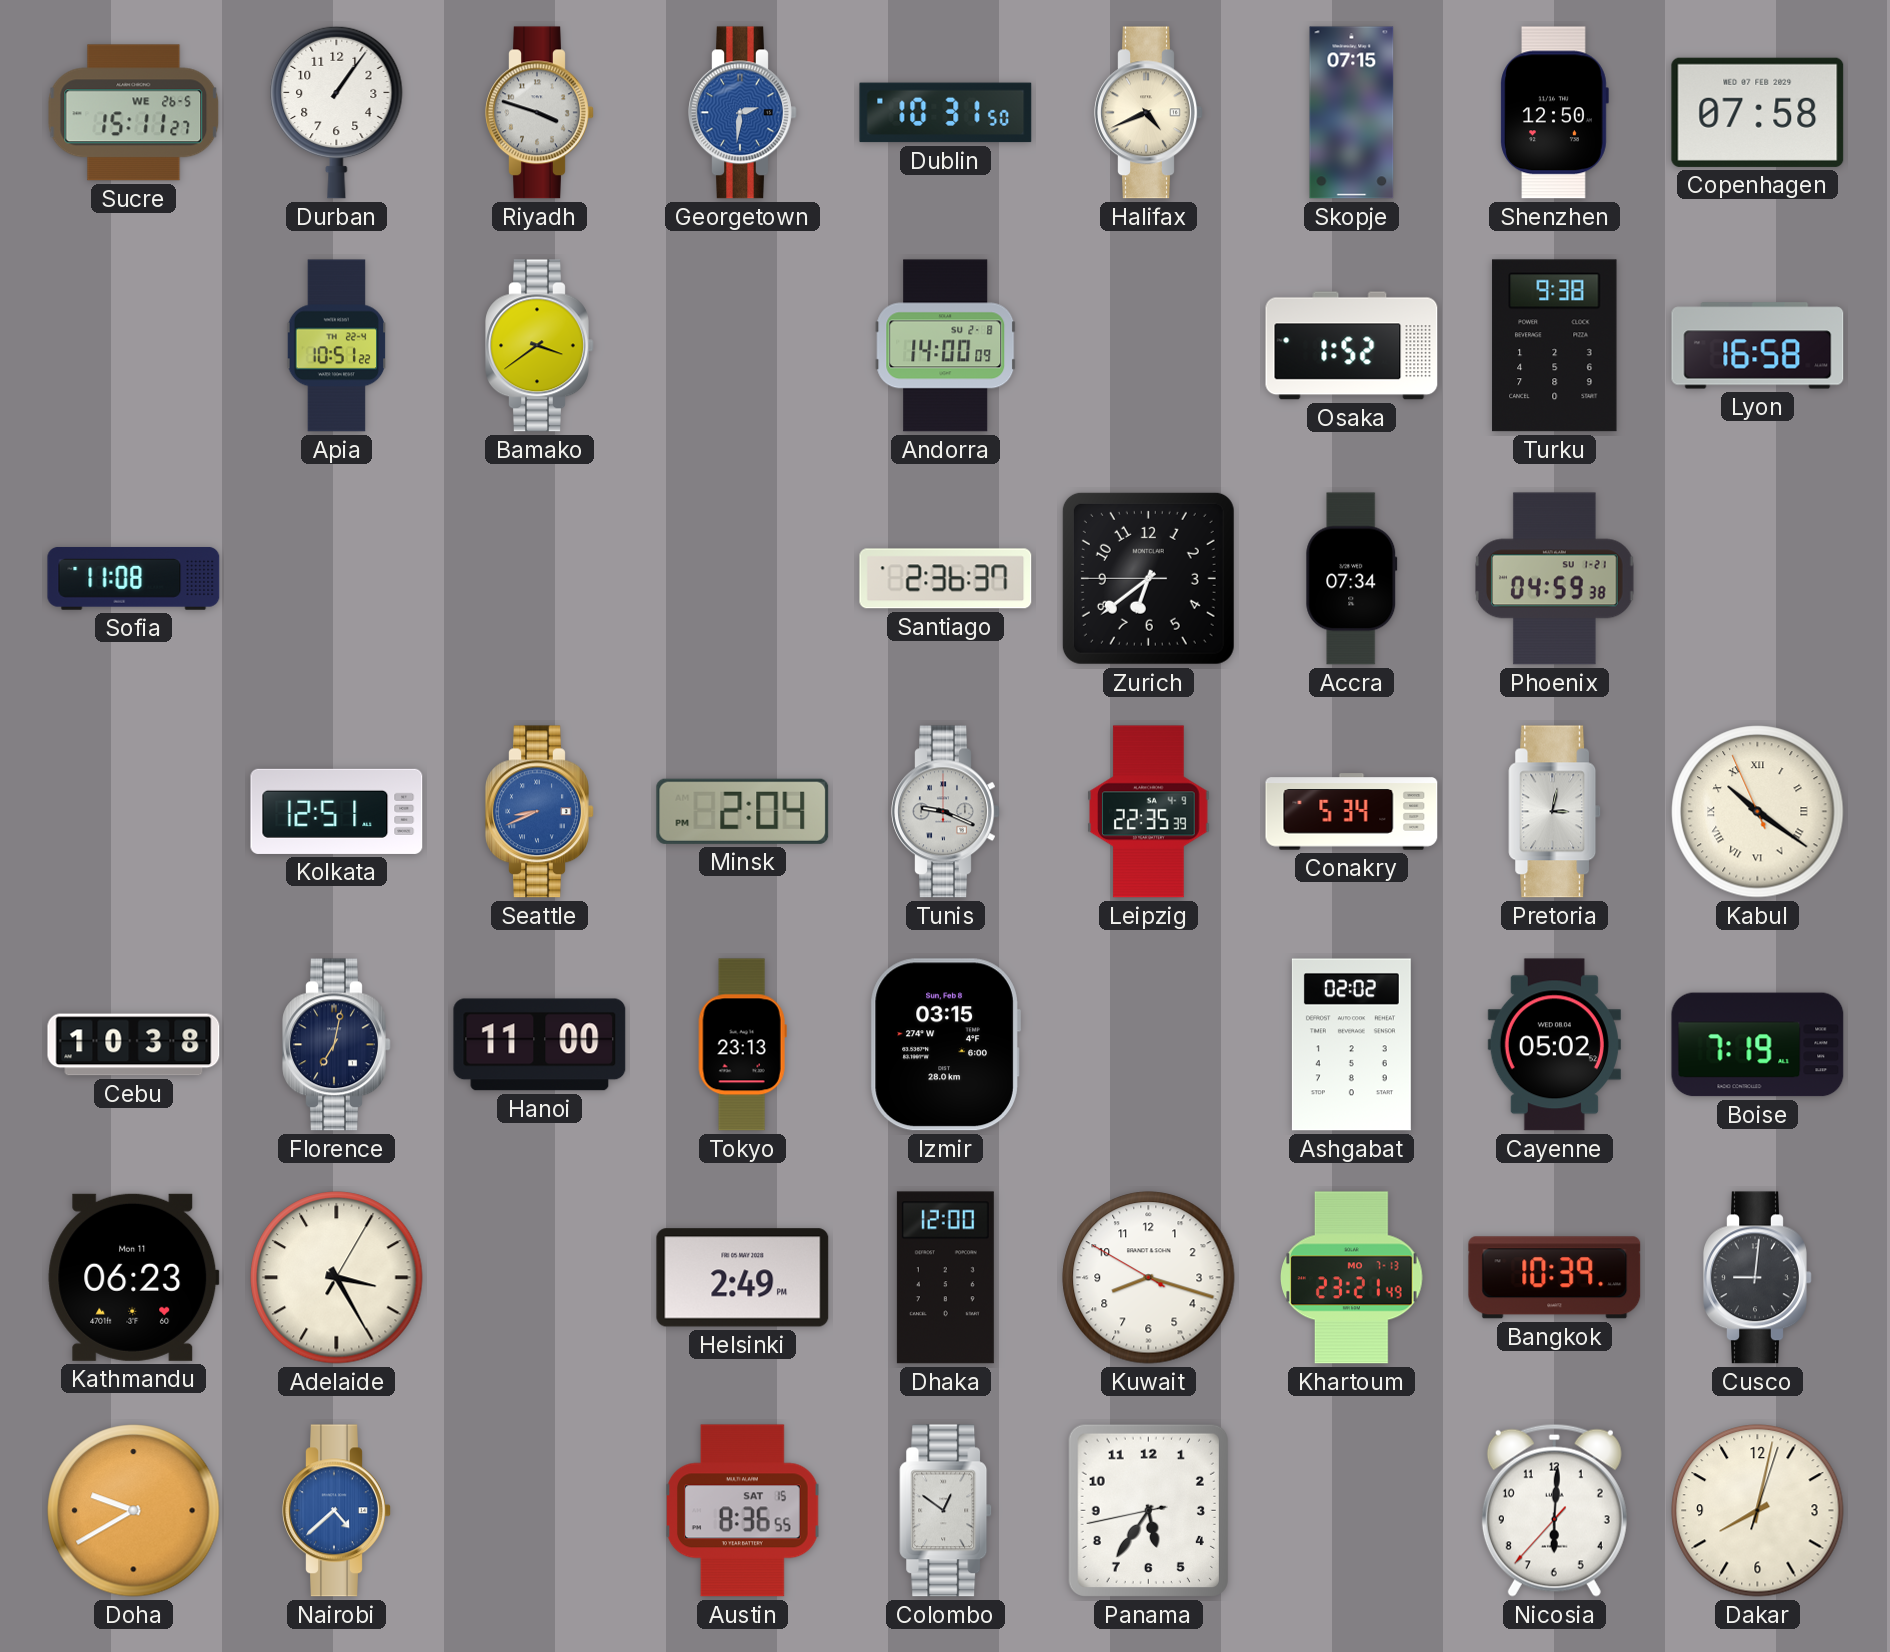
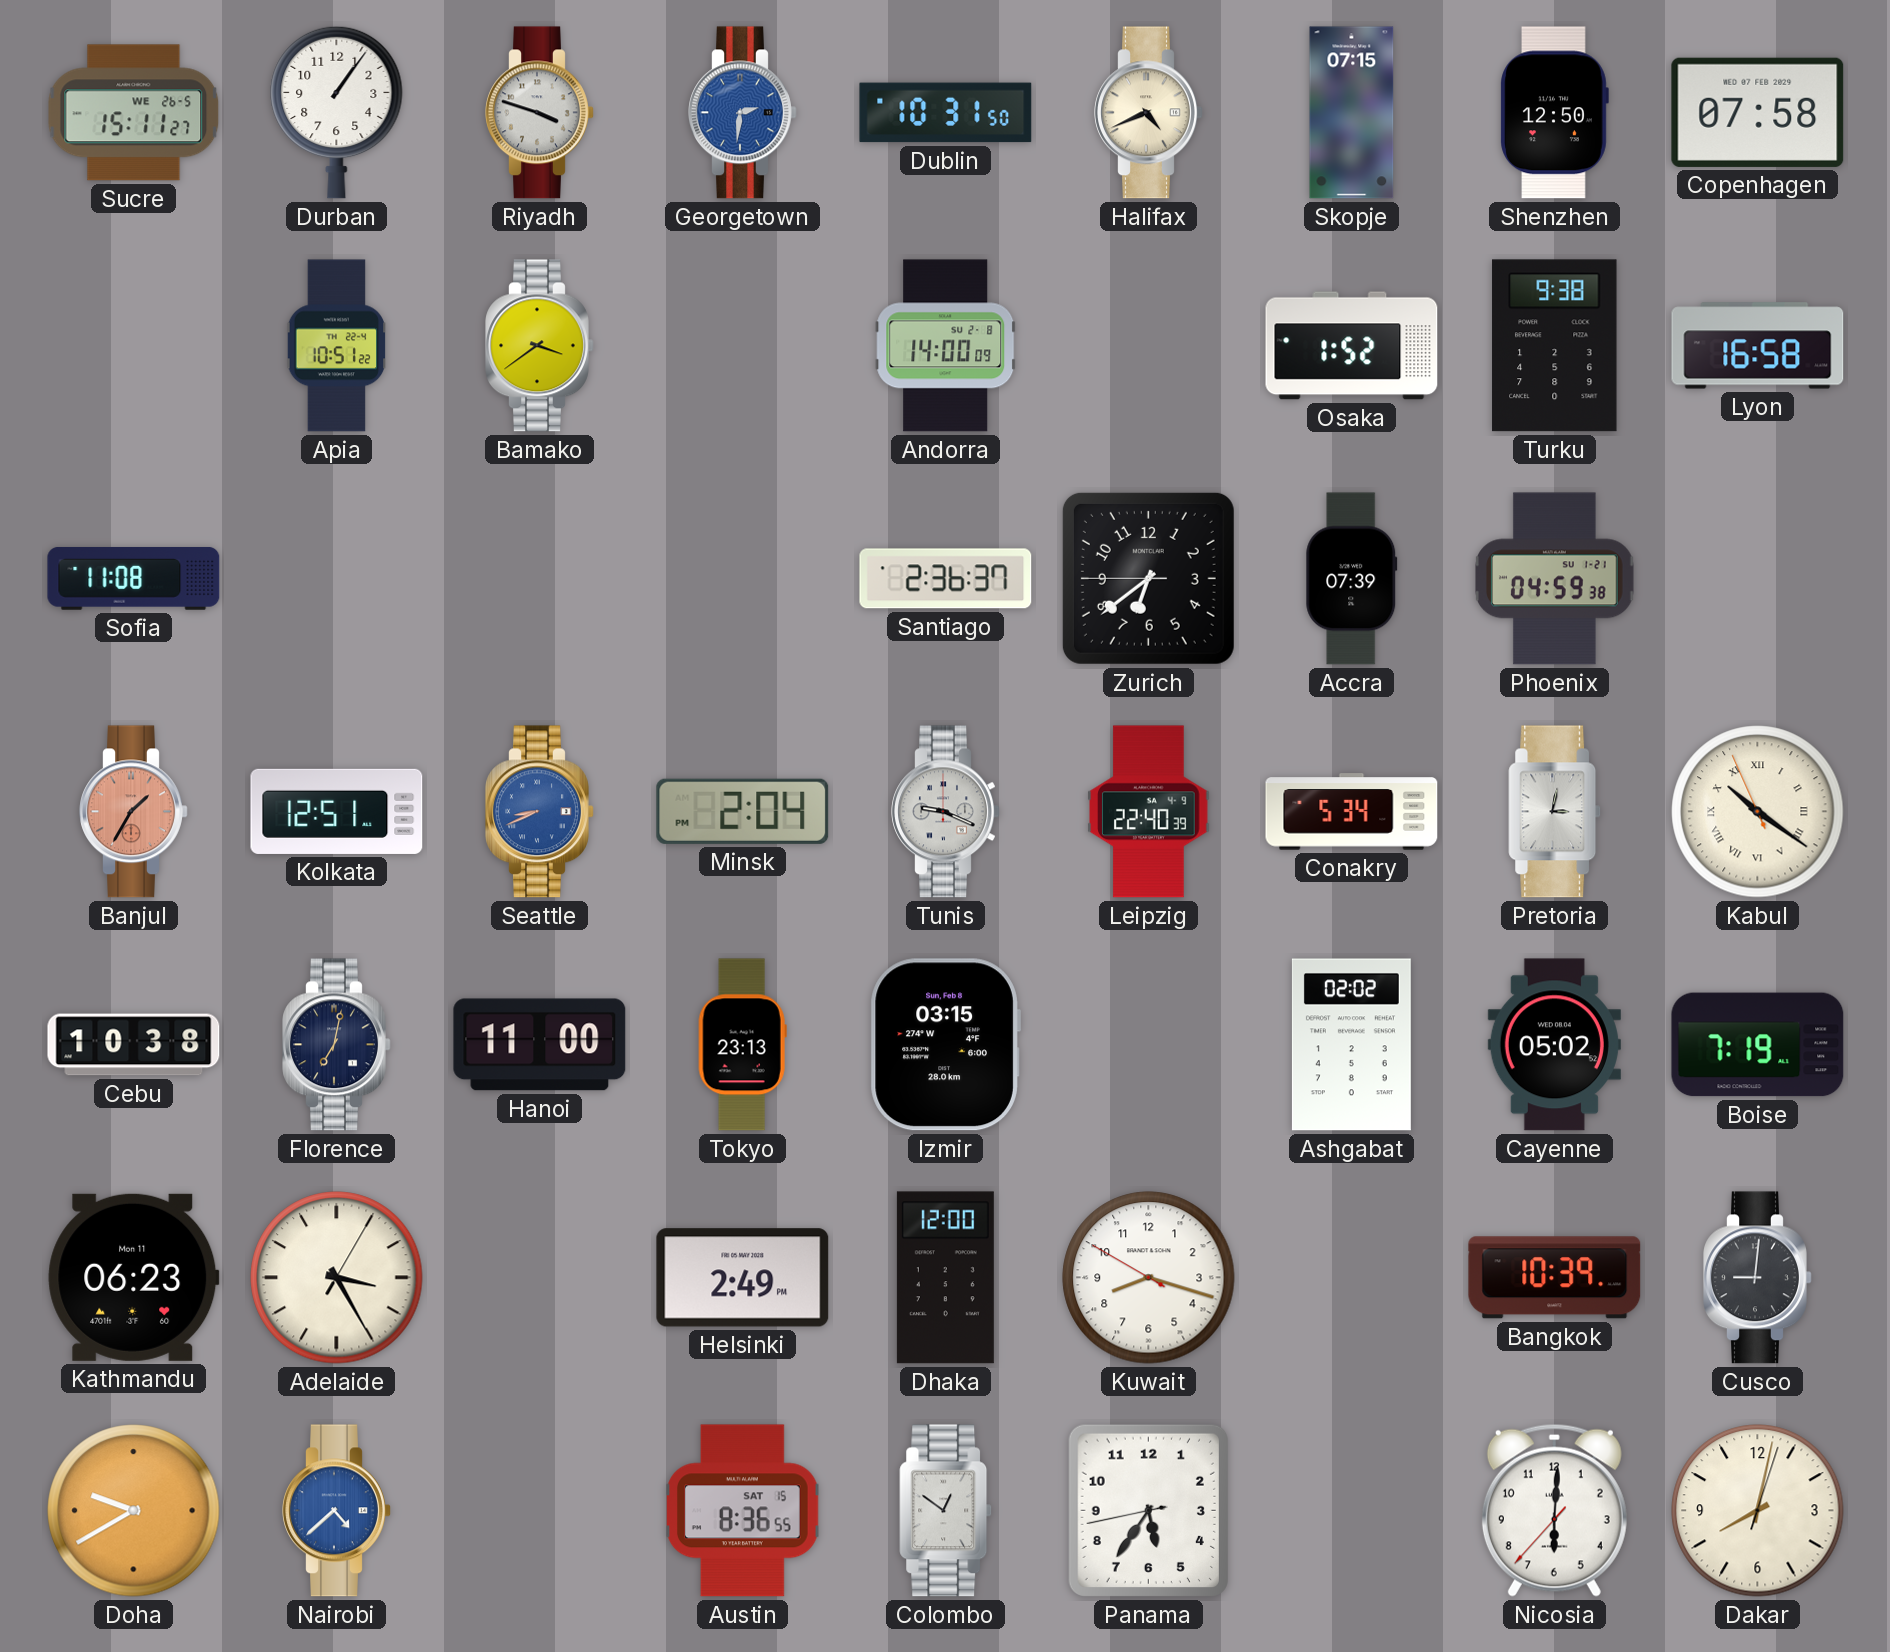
Accra: 07:34 -> 07:39 (1352, 579)
Banjul: none -> 1:35 (134, 812)
Leipzig: 22:35 -> 22:40 (1149, 812)
Khartoum: 23:21 -> none (1352, 1278)
